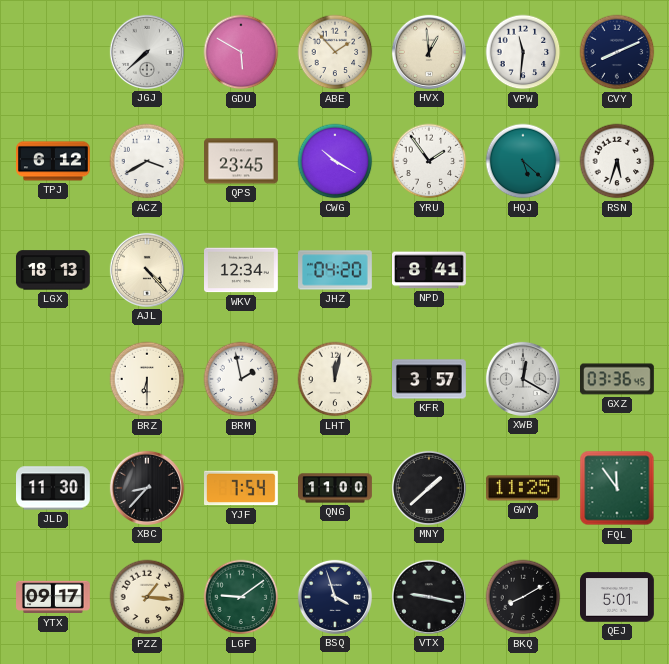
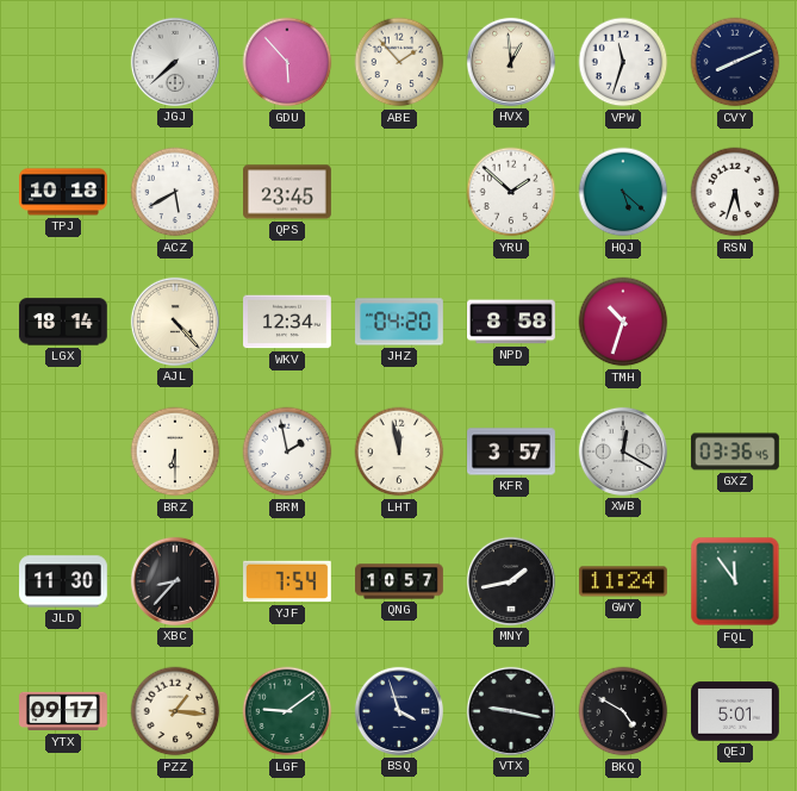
GDU: 5:50 -> 5:53 (287, 62)
VPW: 11:31 -> 11:33 (623, 62)
TPJ: 6:12 -> 10:18 (64, 192)
ACZ: 3:40 -> 5:40 (175, 192)
CWG: 10:20 -> none (335, 161)
YRU: 1:54 -> 1:52 (511, 192)
LGX: 18:13 -> 18:14 (63, 322)
NPD: 8:41 -> 8:58 (512, 322)
TMH: none -> 10:33 (623, 322)
LHT: 12:02 -> 11:58 (399, 451)
QNG: 11:00 -> 10:57 (399, 581)
MNY: 1:38 -> 1:43 (511, 581)
GWY: 11:25 -> 11:24 (624, 581)
BKQ: 8:10 -> 4:50 (623, 711)
